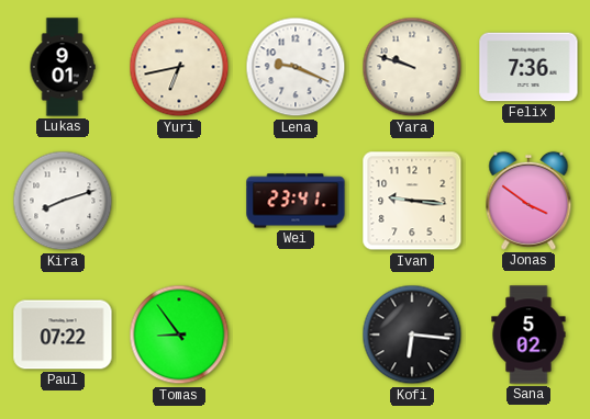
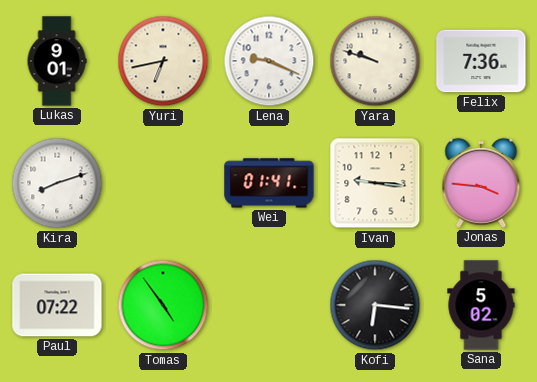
Wei: 23:41 -> 01:41 (269, 183)
Jonas: 3:51 -> 3:46 (481, 183)
Tomas: 8:54 -> 4:54 (163, 305)
